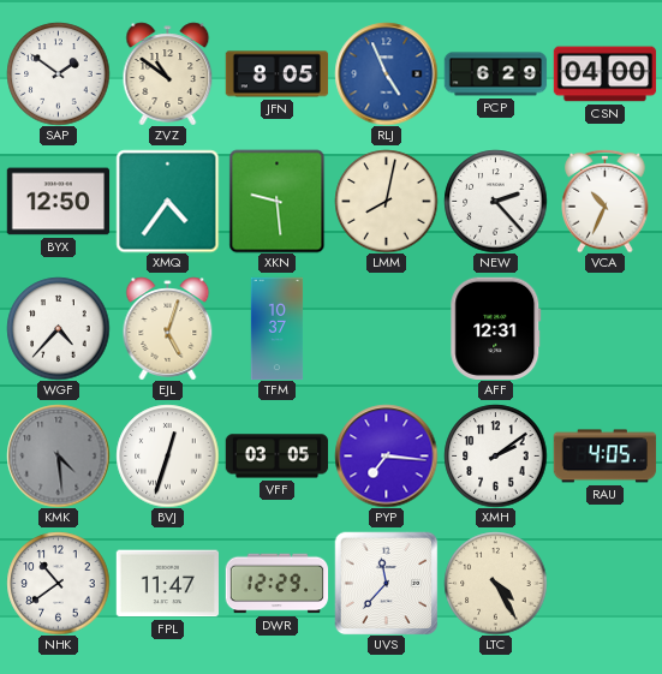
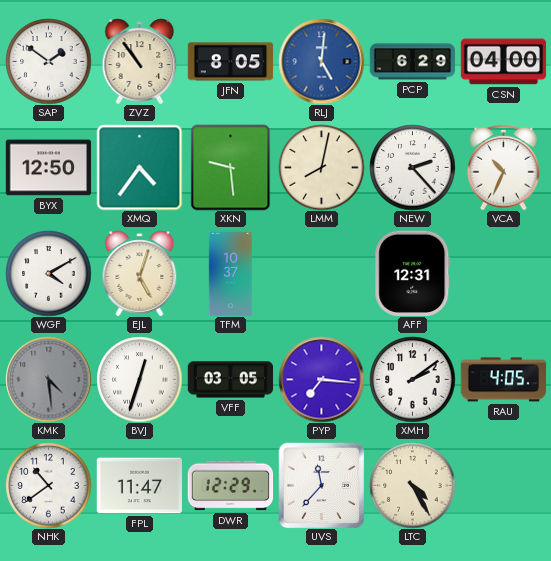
ZVZ: 10:51 -> 10:54 (140, 61)
RLJ: 4:56 -> 5:01 (321, 61)
WGF: 4:37 -> 4:10 (48, 273)
